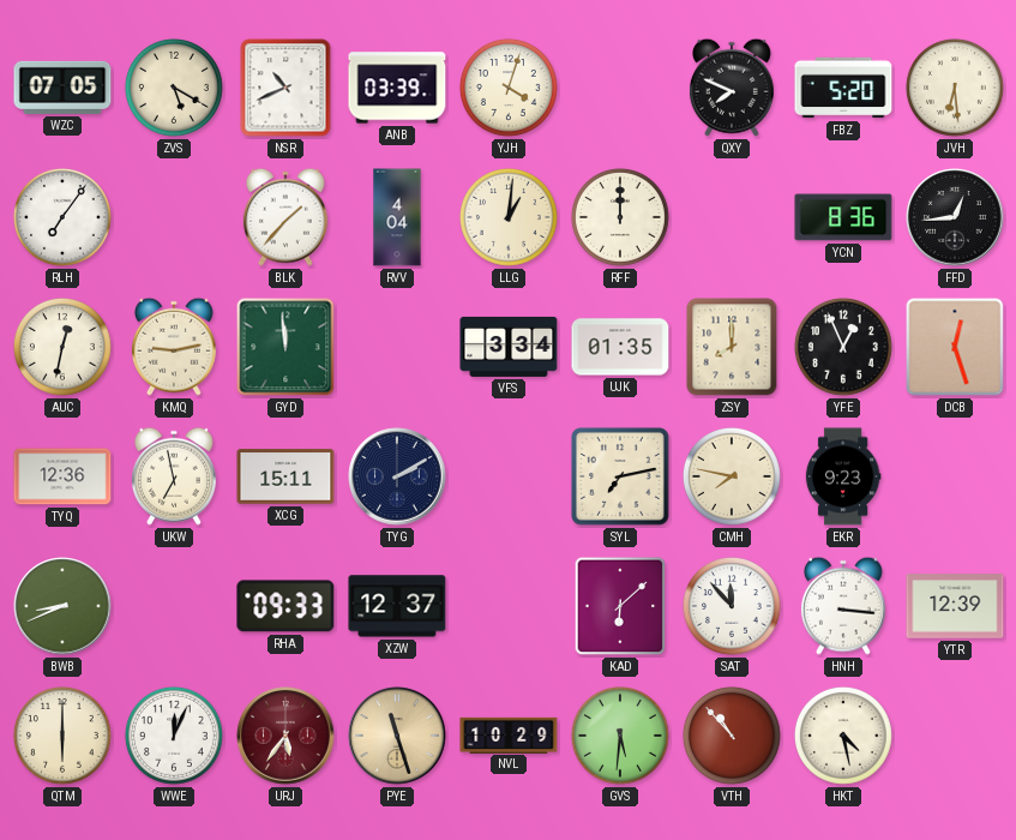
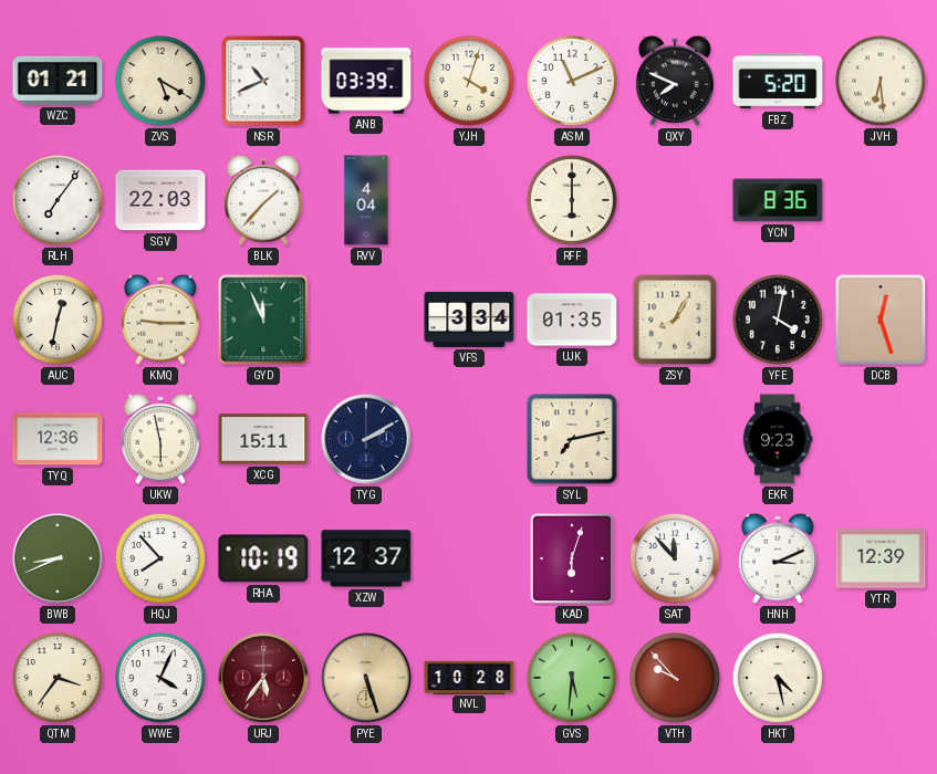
WZC: 07:05 -> 01:21 (58, 81)
ASM: none -> 11:11 (572, 81)
SGV: none -> 22:03 (160, 200)
LLG: 1:01 -> none (509, 217)
RFF: 12:00 -> 6:00 (572, 200)
FFD: 12:44 -> none (955, 217)
KMQ: 9:13 -> 9:15 (160, 320)
GYD: 11:59 -> 11:56 (263, 320)
ZSY: 8:00 -> 8:05 (675, 320)
YFE: 12:56 -> 4:02 (778, 320)
UKW: 6:58 -> 5:58 (160, 439)
CMH: 7:47 -> none (732, 476)
HQJ: none -> 7:53 (160, 558)
RHA: 09:33 -> 10:19 (263, 558)
KAD: 6:08 -> 6:03 (572, 558)
HNH: 3:16 -> 3:11 (778, 558)
QTM: 6:00 -> 3:36 (58, 678)
WWE: 12:04 -> 4:04 (160, 678)
PYE: 11:27 -> 5:27 (366, 678)
NVL: 10:29 -> 10:28 (469, 677)
VTH: 10:53 -> 9:53 (675, 678)
